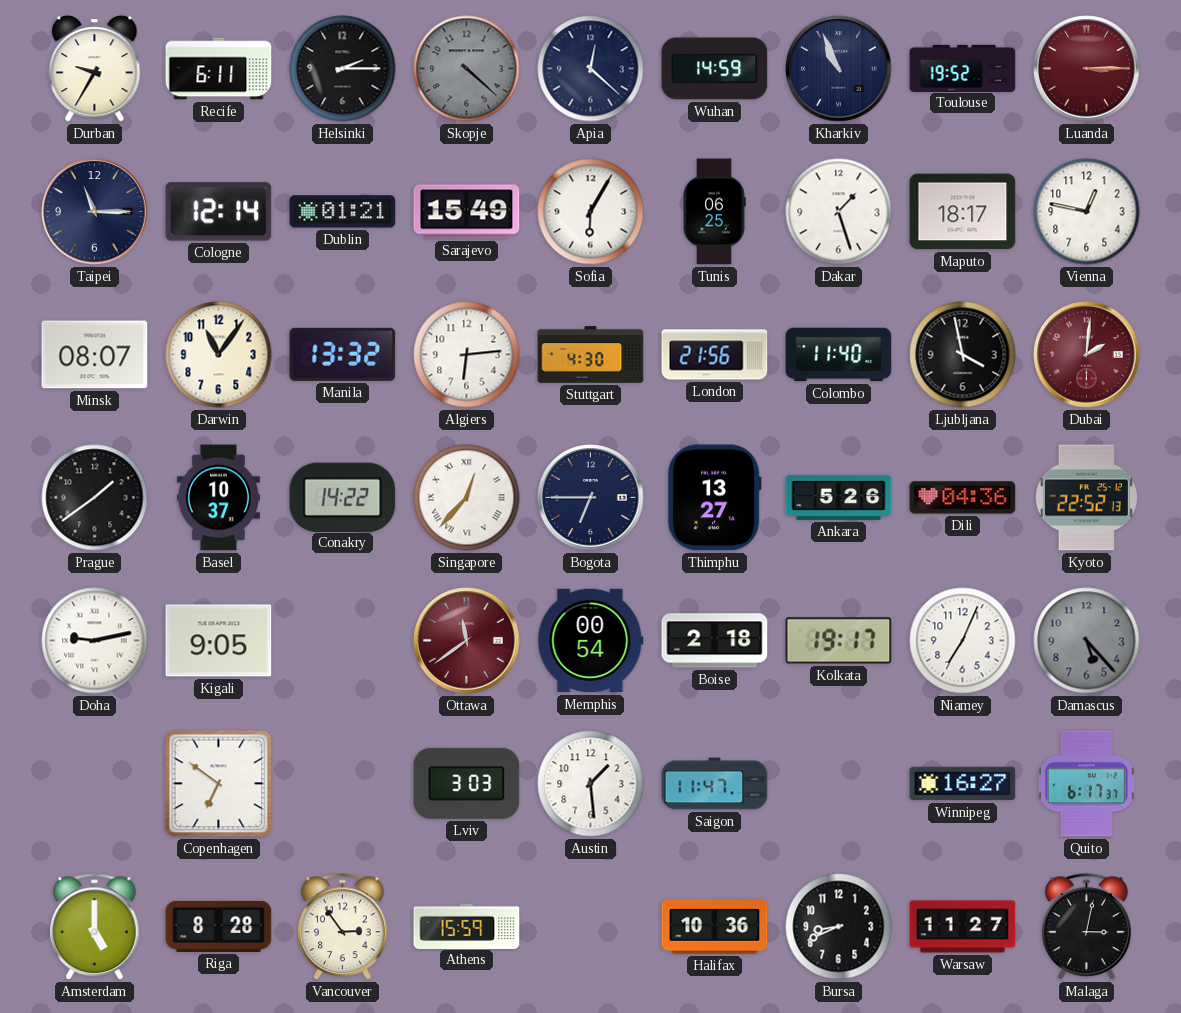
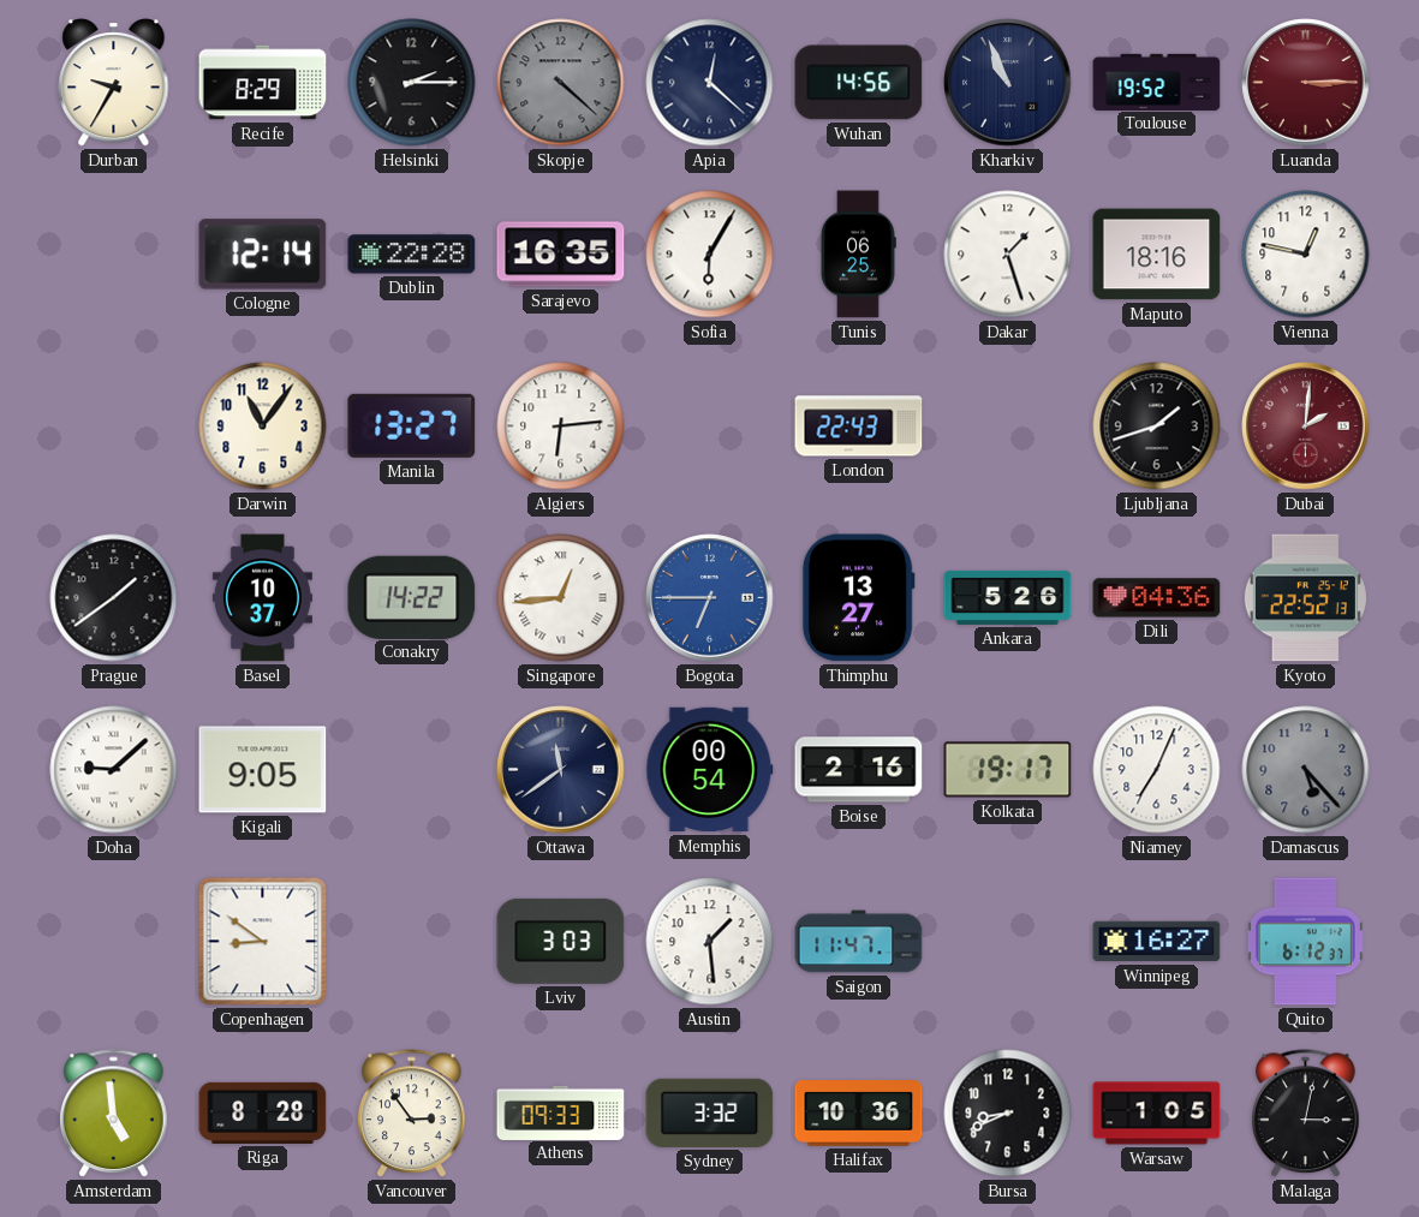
Recife: 6:11 -> 8:29 (263, 83)
Wuhan: 14:59 -> 14:56 (859, 83)
Taipei: 11:15 -> none (95, 212)
Dublin: 01:21 -> 22:28 (412, 255)
Sarajevo: 15:49 -> 16:35 (561, 255)
Maputo: 18:17 -> 18:16 (1157, 255)
Minsk: 08:07 -> none (95, 355)
Manila: 13:32 -> 13:27 (412, 425)
Stuttgart: 4:30 -> none (591, 355)
London: 21:56 -> 22:43 (859, 426)
Colombo: 11:40 -> none (839, 355)
Ljubljana: 3:58 -> 1:42 (1157, 426)
Singapore: 12:37 -> 12:44 (561, 598)
Bogota dial: navy -> blue (710, 598)
Doha: 9:13 -> 9:08 (114, 770)
Ottawa dial: burgundy -> navy (561, 770)
Boise: 2:18 -> 2:16 (859, 770)
Copenhagen: 6:51 -> 8:51 (263, 942)
Quito: 6:17 -> 6:12 (1305, 942)
Amsterdam: 5:00 -> 4:59 (114, 1114)
Athens: 15:59 -> 09:33 (561, 1112)
Sydney: none -> 3:32 (710, 1112)
Warsaw: 11:27 -> 1:05 (1157, 1114)
